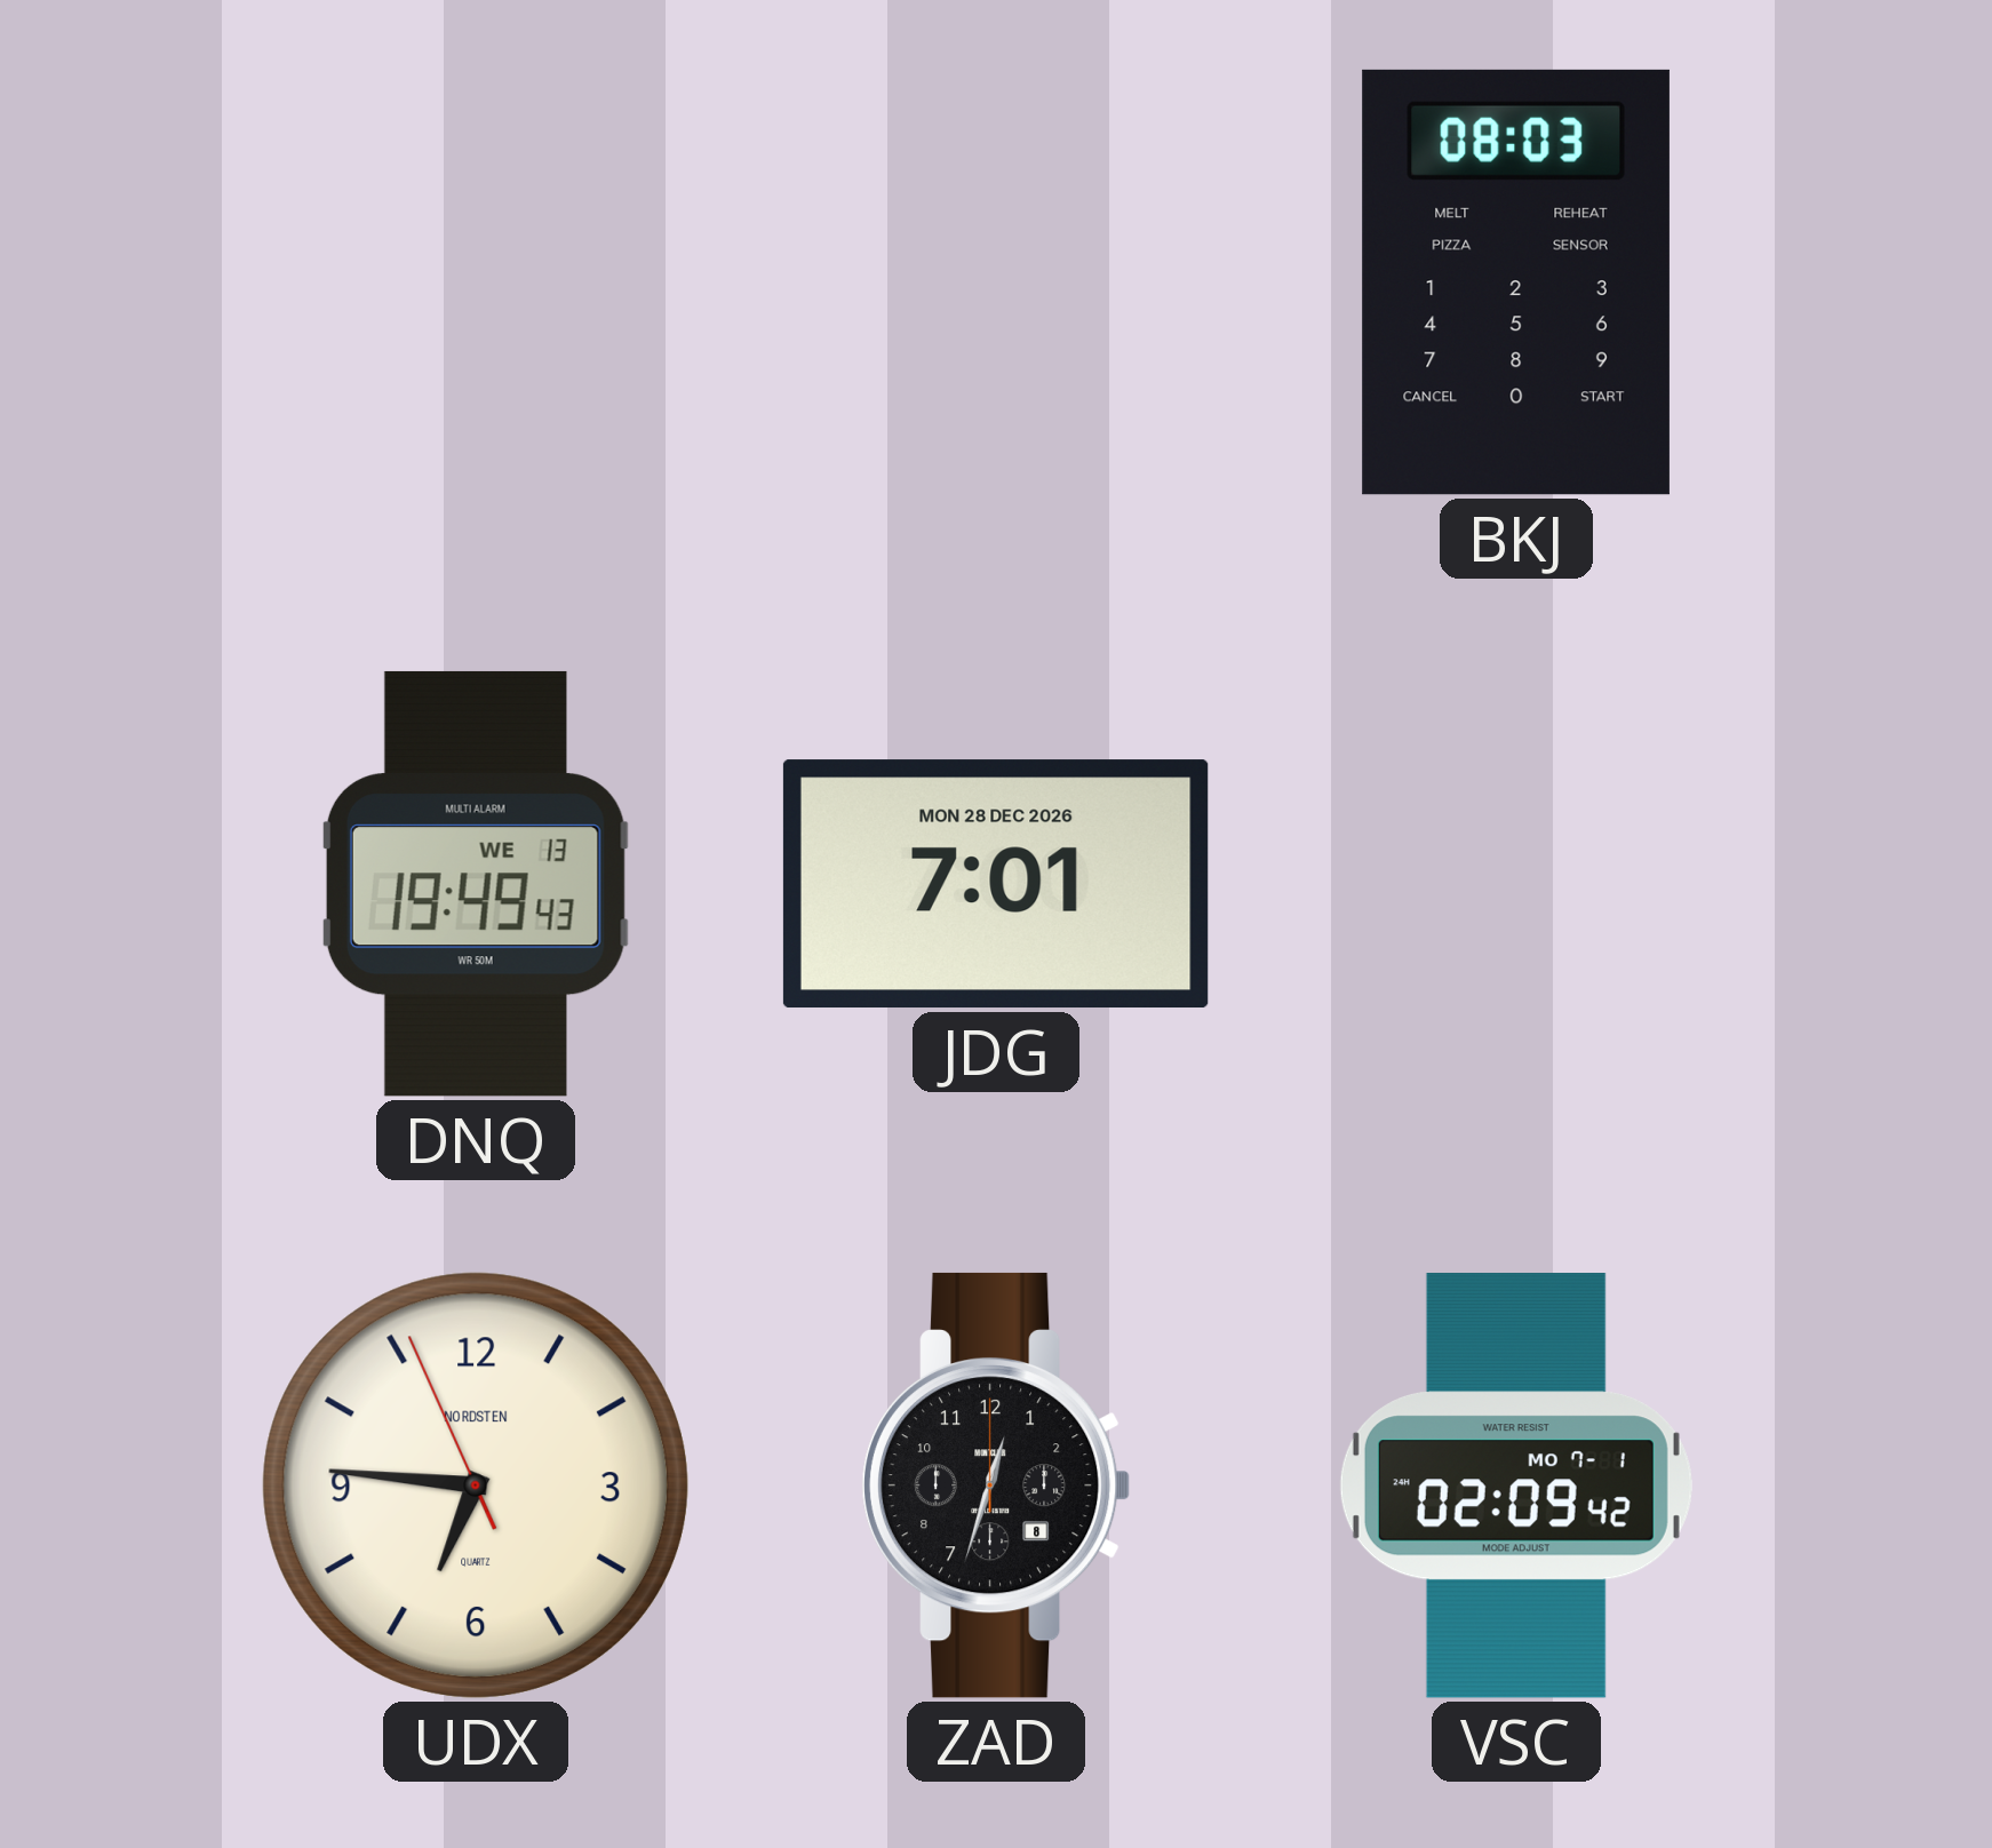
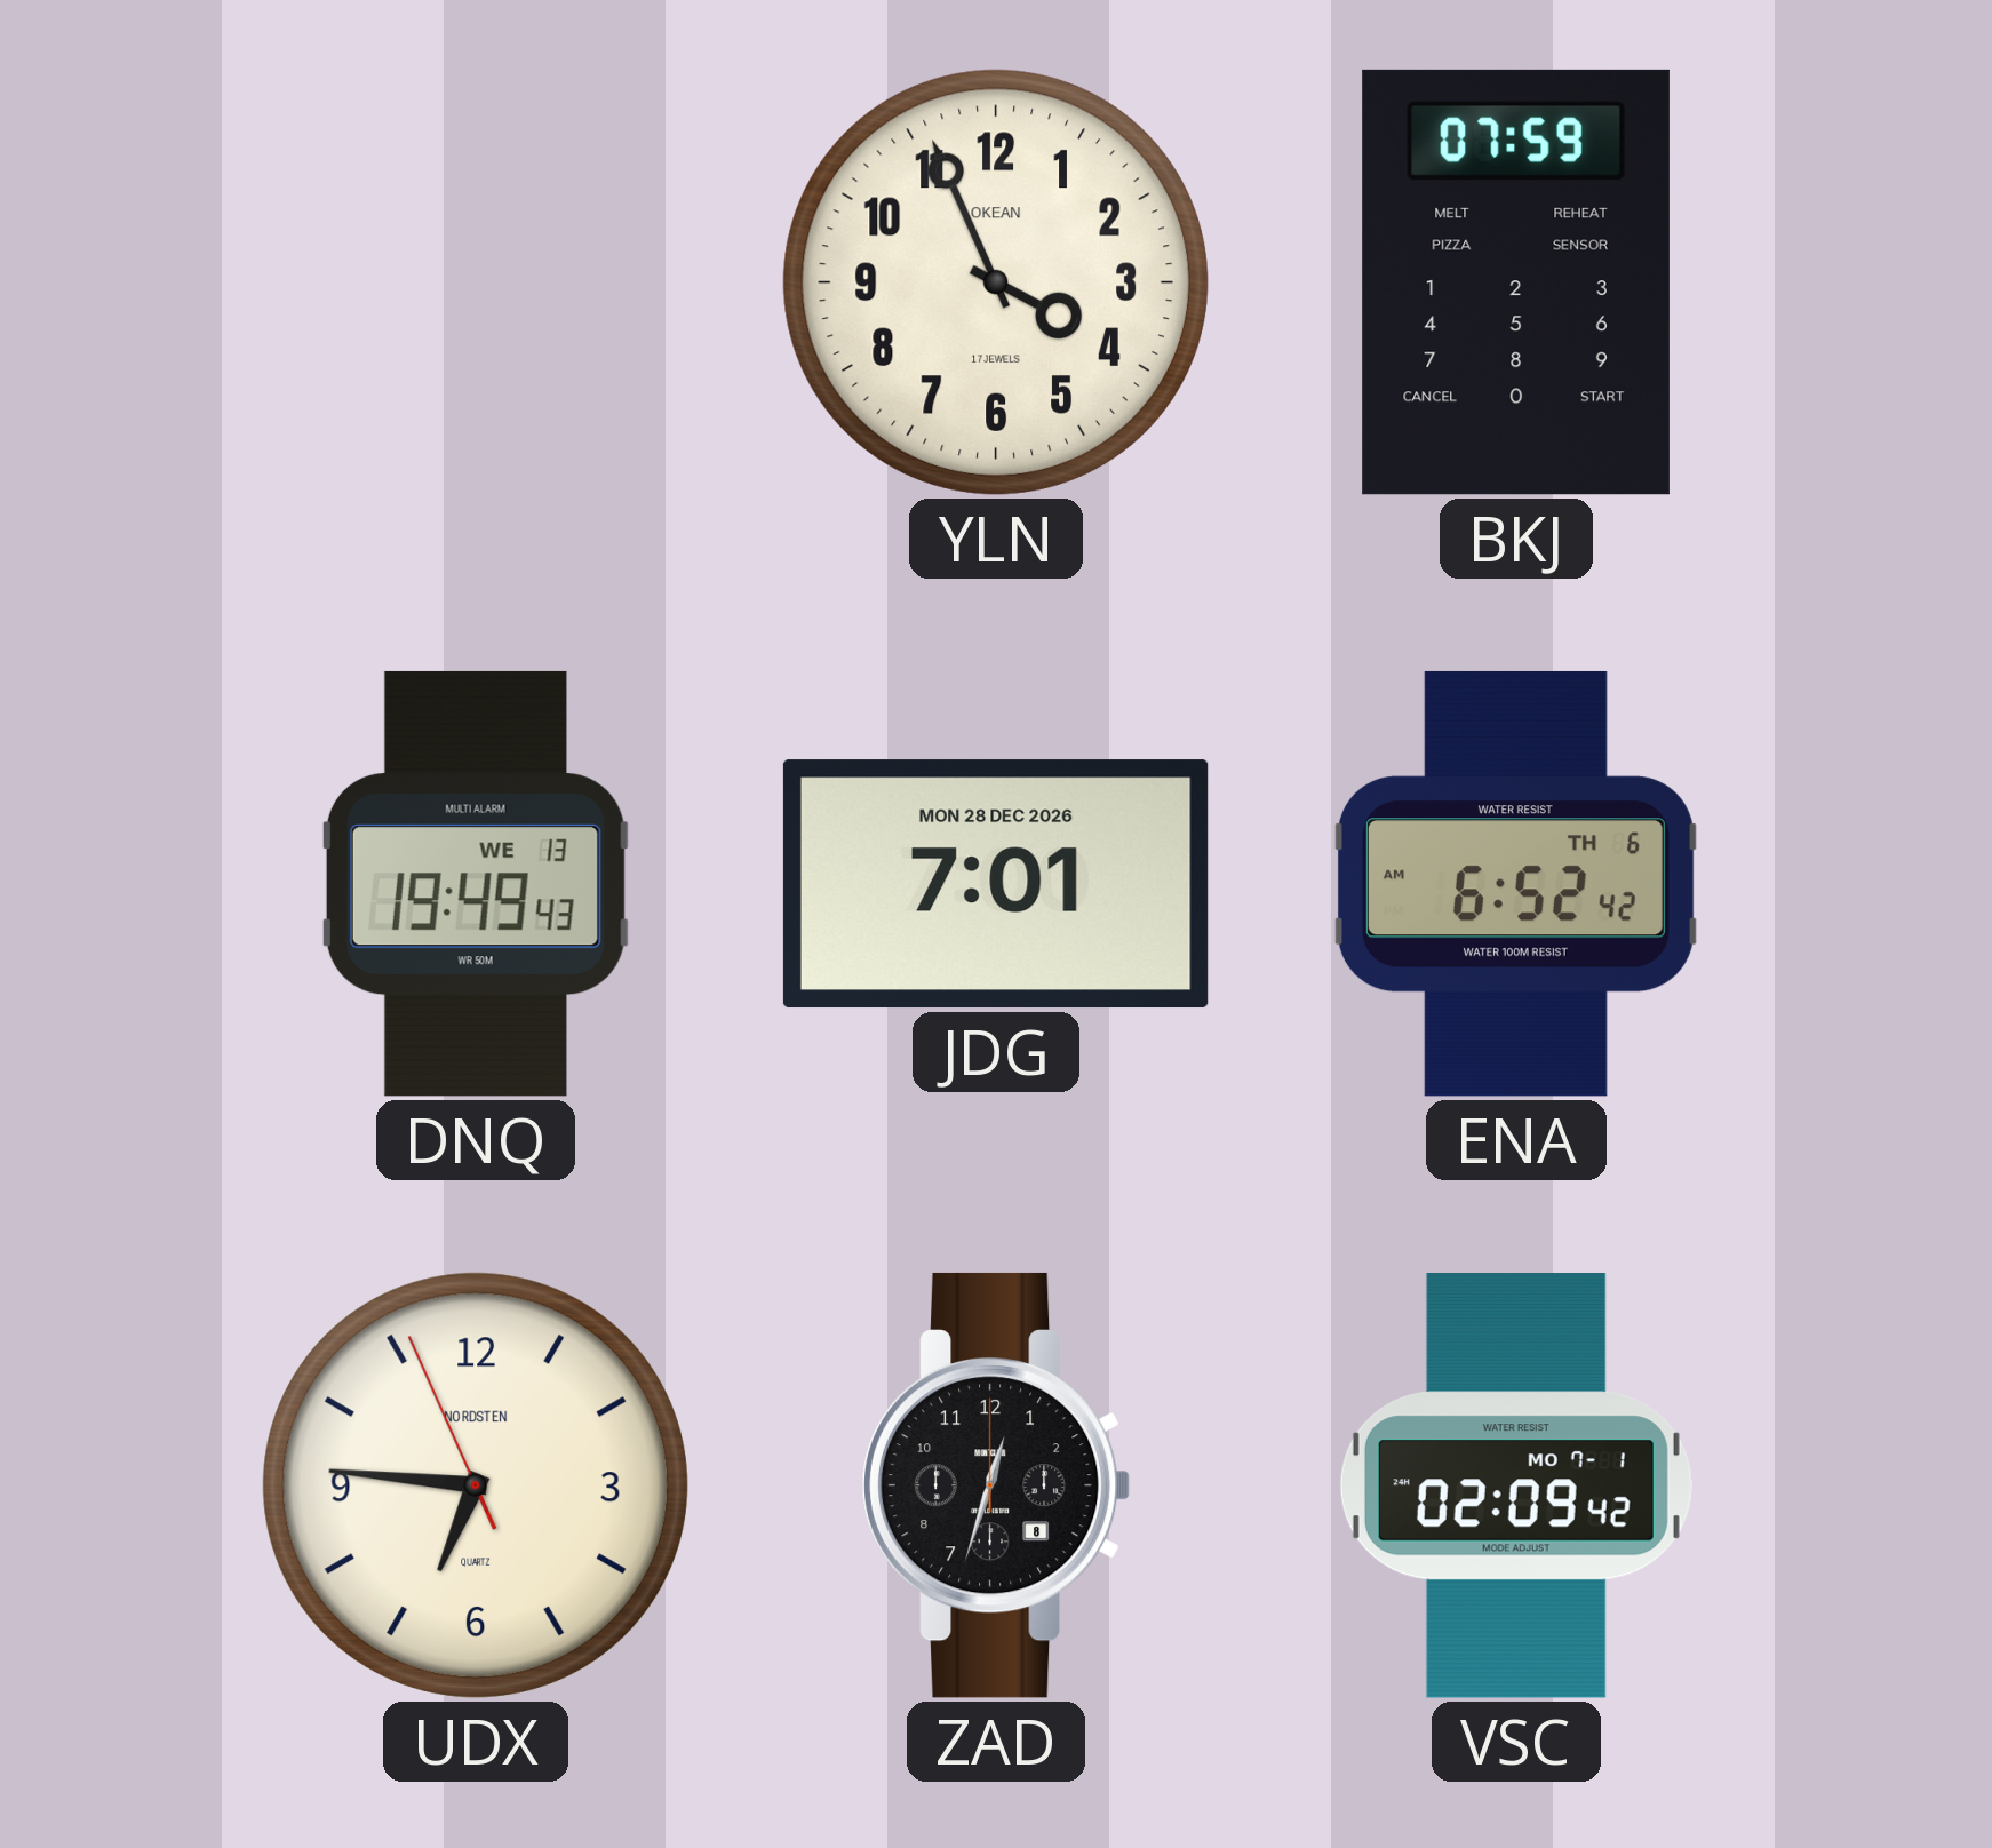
YLN: none -> 3:56 (996, 282)
BKJ: 08:03 -> 07:59 (1516, 282)
ENA: none -> 6:52 (1516, 884)
